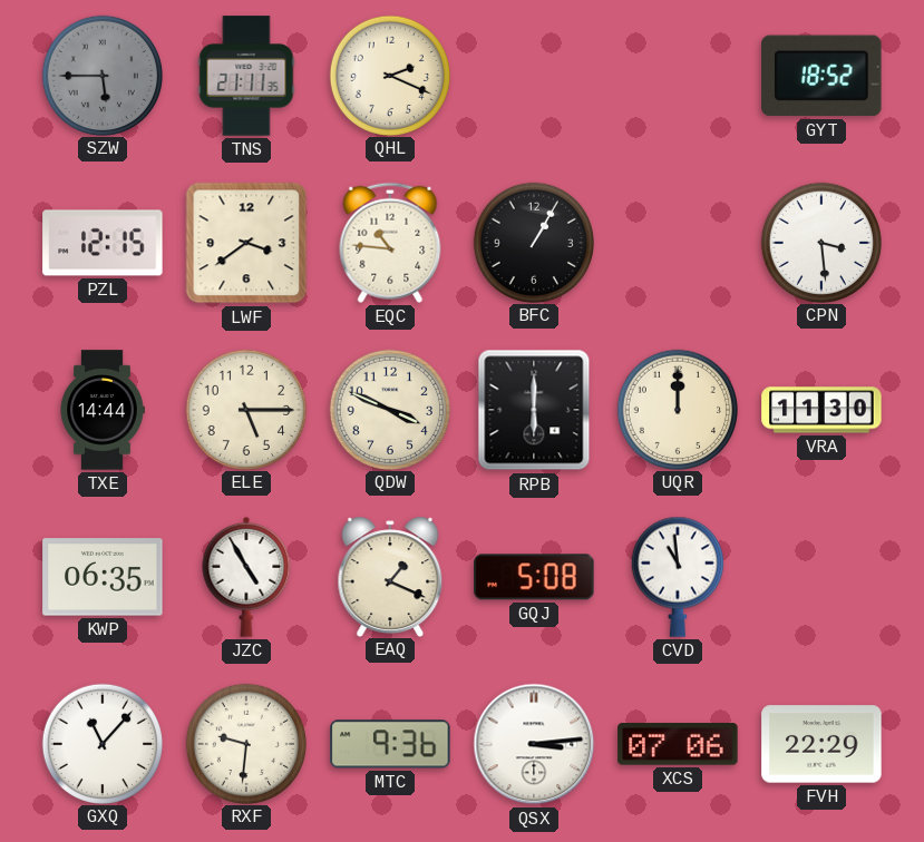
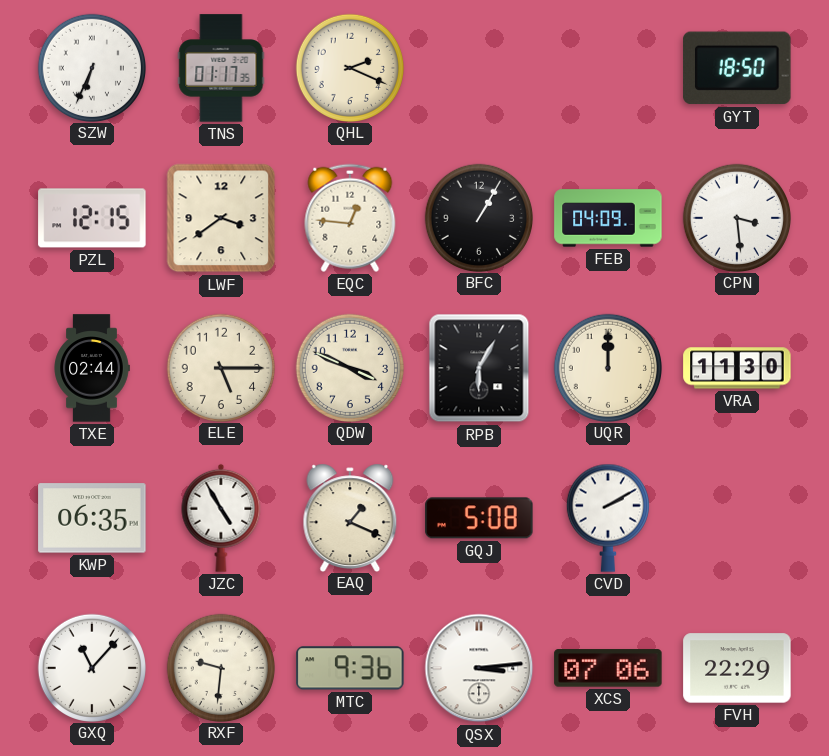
SZW: 5:45 -> 6:34 (91, 67)
SZW dial: grey -> white (91, 67)
TNS: 21:11 -> 01:17 (221, 68)
GYT: 18:52 -> 18:50 (737, 68)
EQC: 10:46 -> 12:46 (350, 218)
FEB: none -> 04:09 (608, 218)
TXE: 14:44 -> 02:44 (92, 368)
RPB: 6:00 -> 6:05 (479, 368)
CVD: 10:59 -> 2:10 (608, 518)
